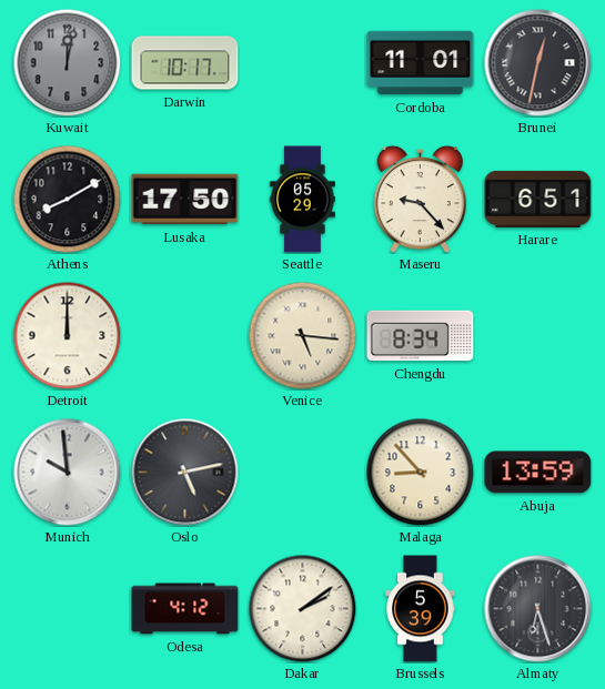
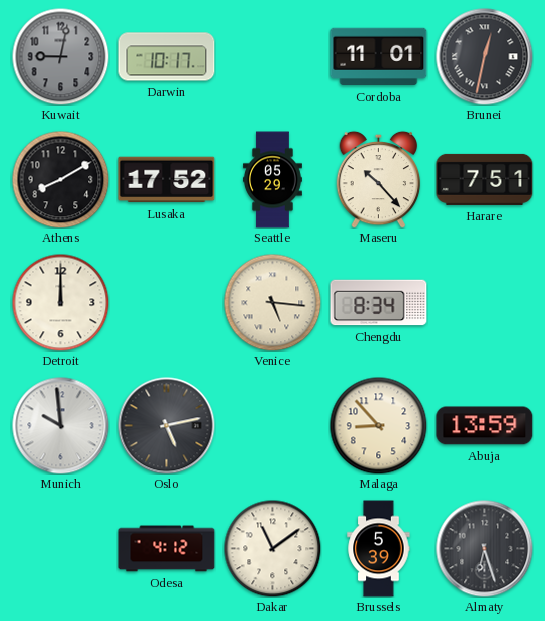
Kuwait: 12:02 -> 9:02 (60, 56)
Lusaka: 17:50 -> 17:52 (167, 180)
Maseru: 9:23 -> 10:23 (379, 179)
Harare: 6:51 -> 7:51 (485, 179)
Dakar: 2:09 -> 11:09 (272, 548)
